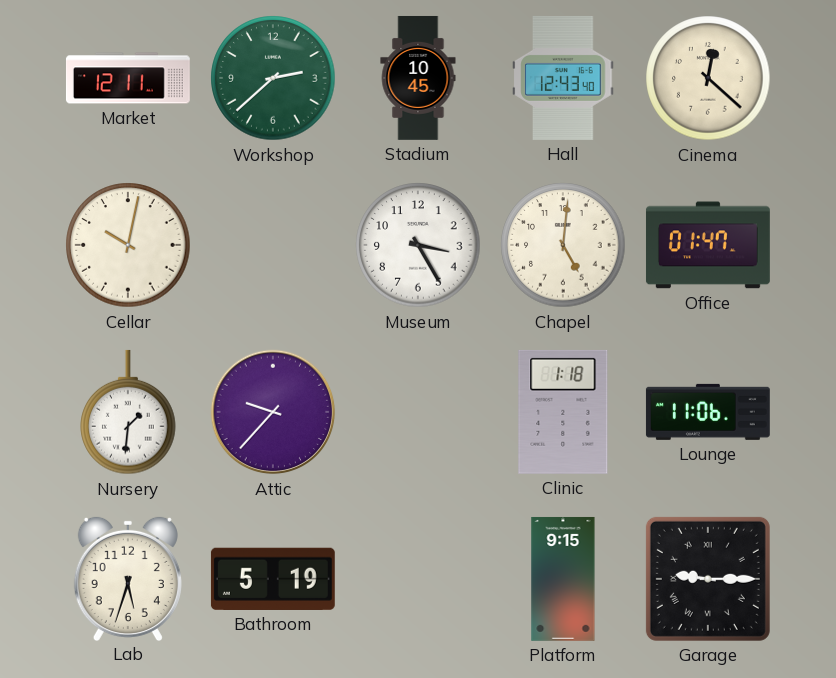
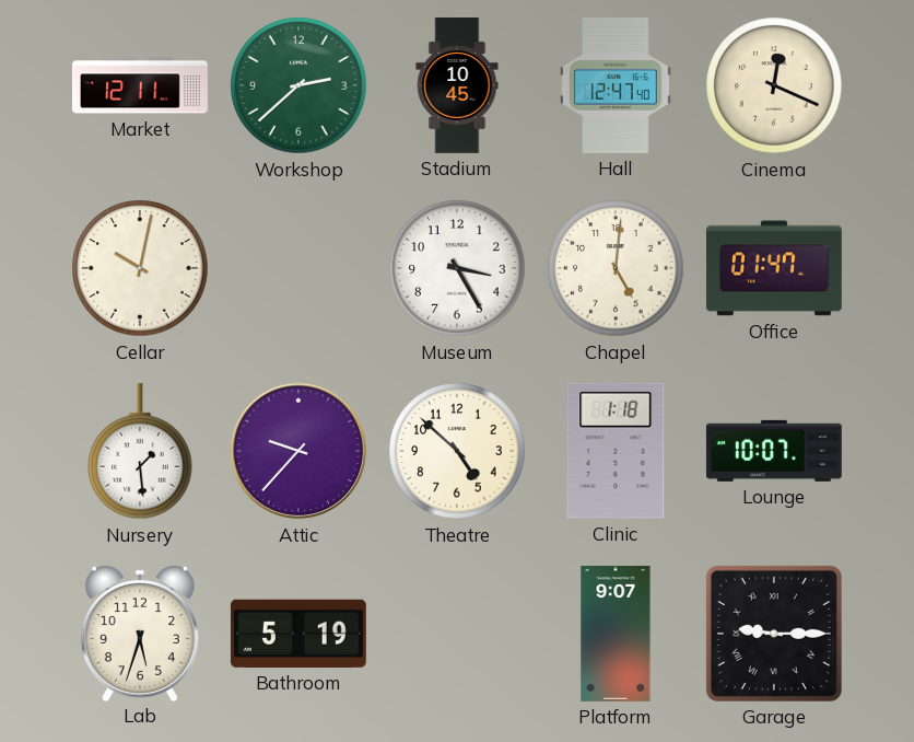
Hall: 12:43 -> 12:47 (616, 85)
Cinema: 12:22 -> 12:19 (774, 85)
Nursery: 1:31 -> 1:29 (140, 451)
Theatre: none -> 4:52 (457, 451)
Lounge: 11:06 -> 10:07 (774, 451)
Platform: 9:15 -> 9:07 (616, 634)
